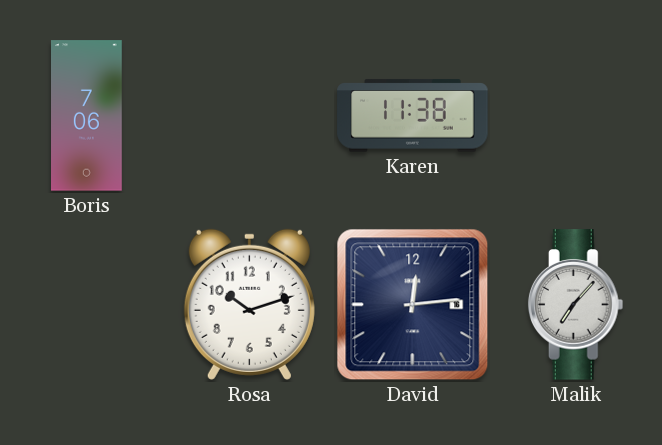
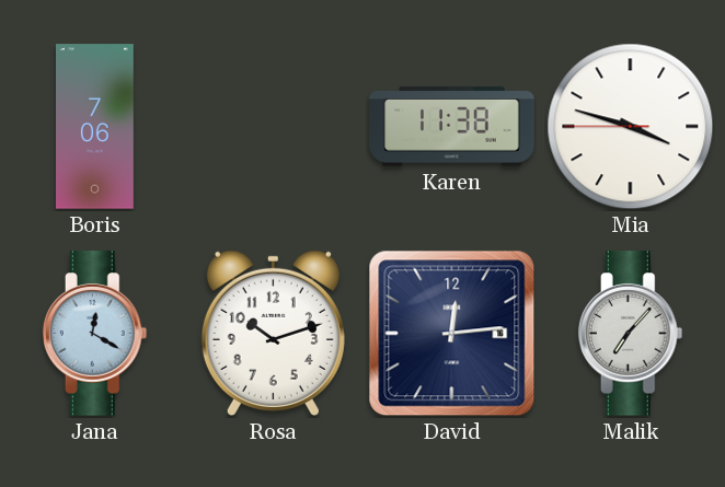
Mia: none -> 3:47 (631, 127)
Jana: none -> 12:20 (95, 334)
